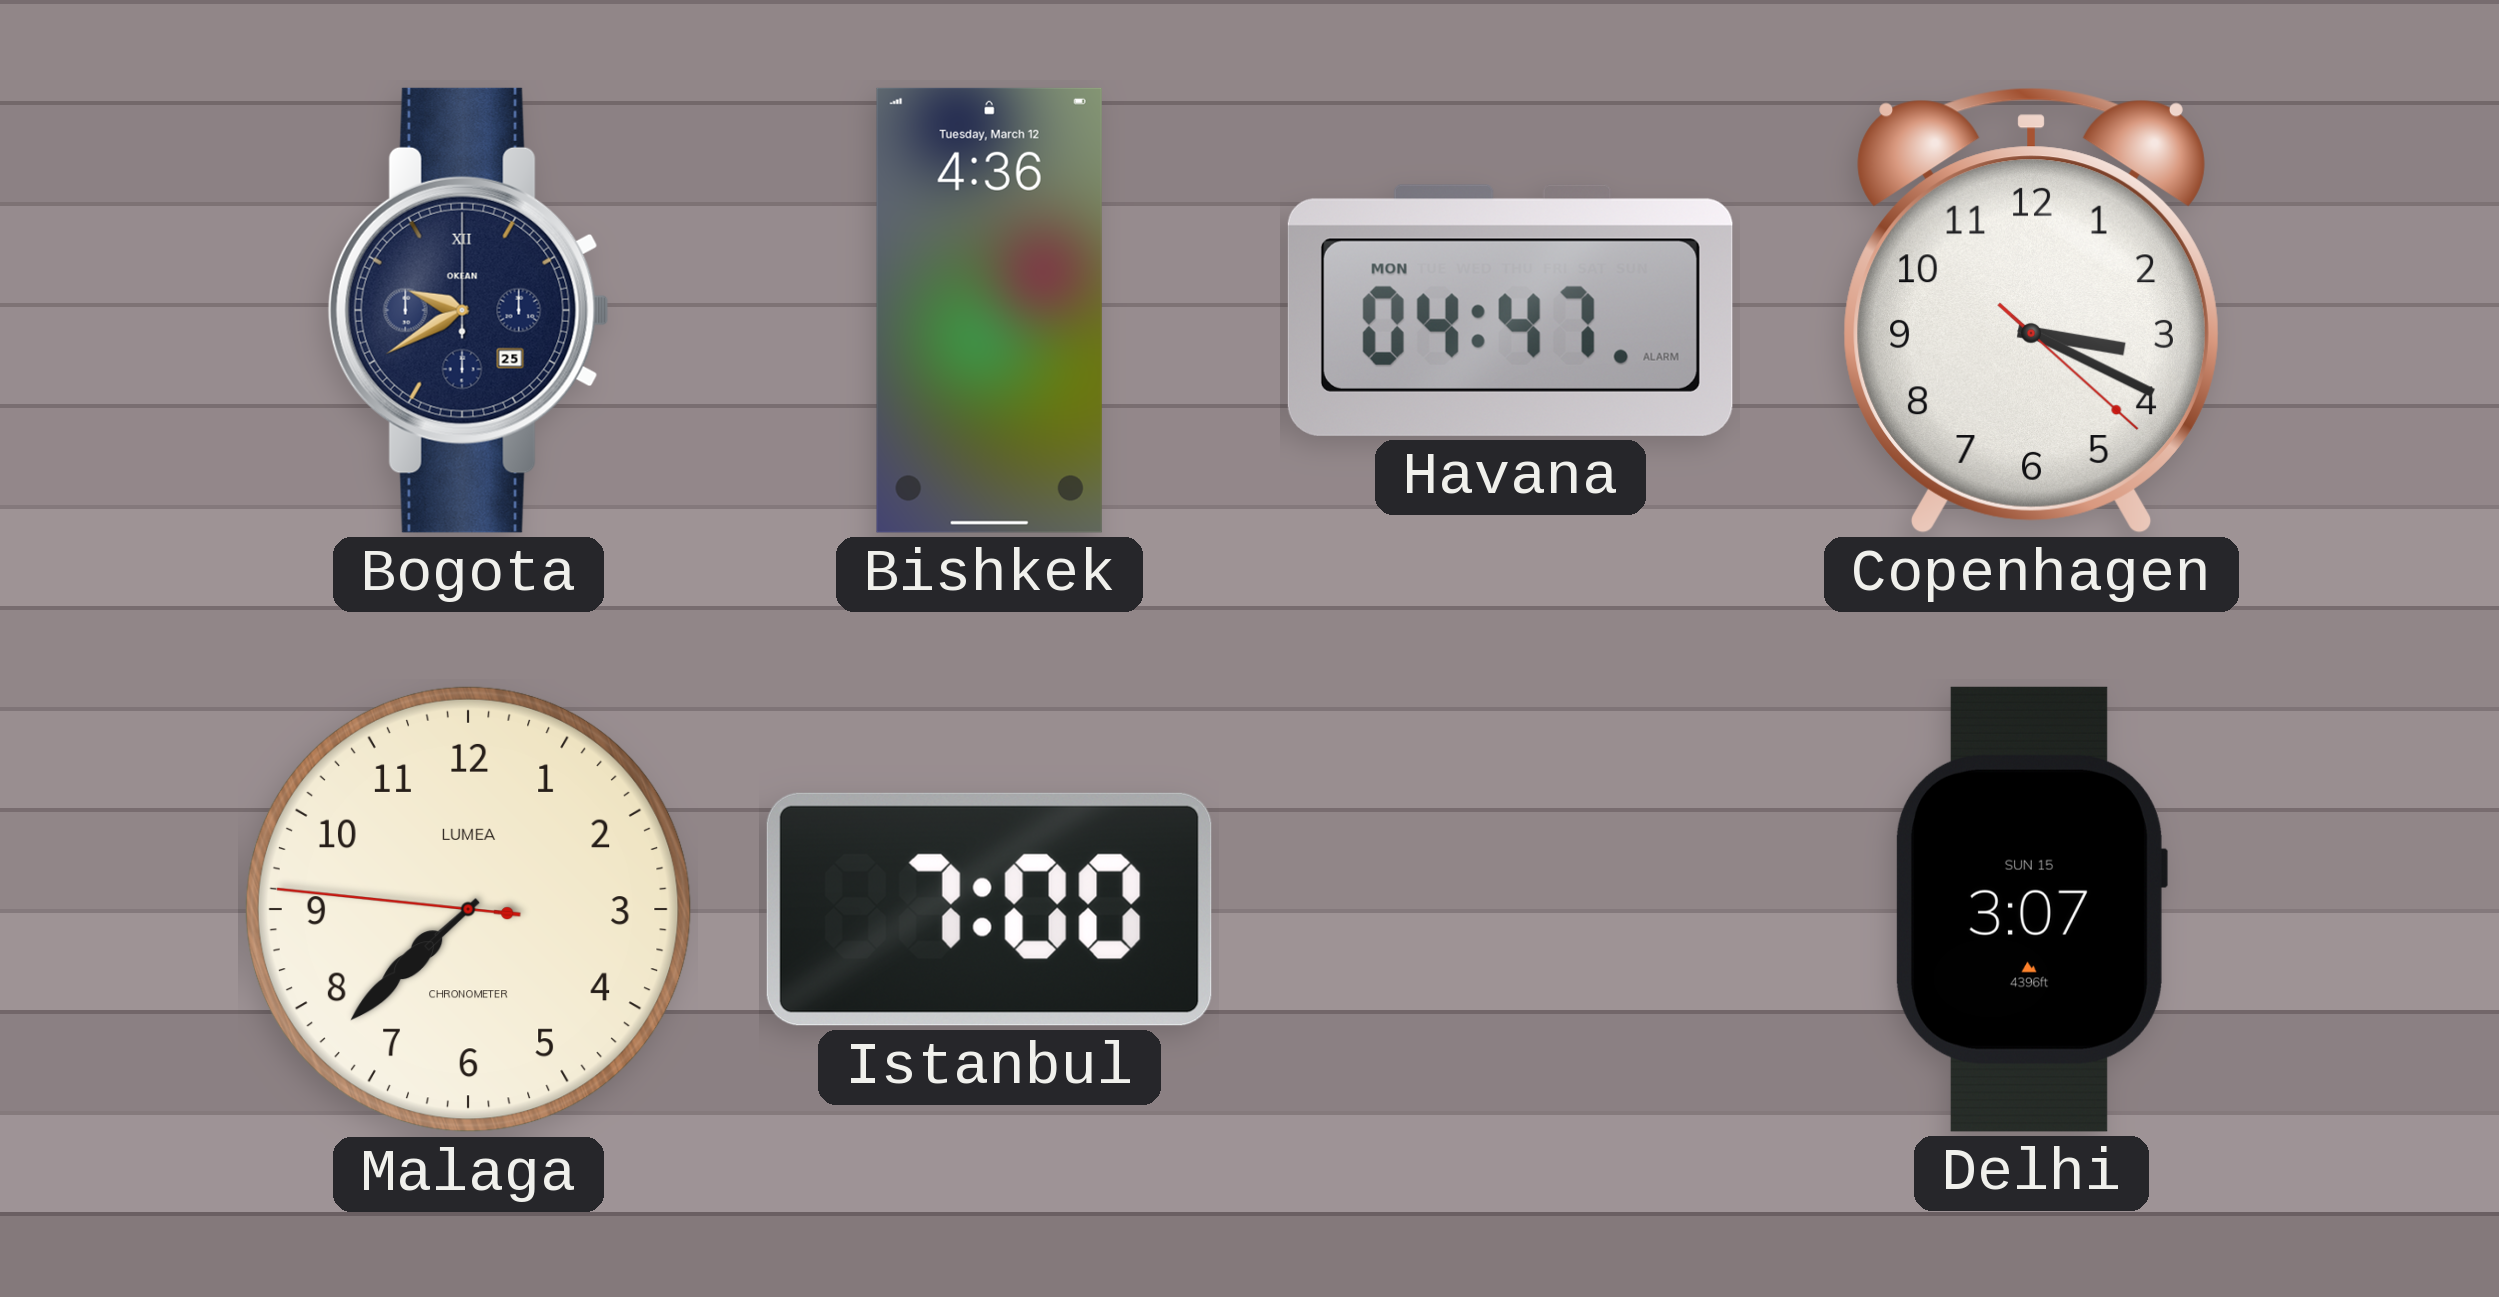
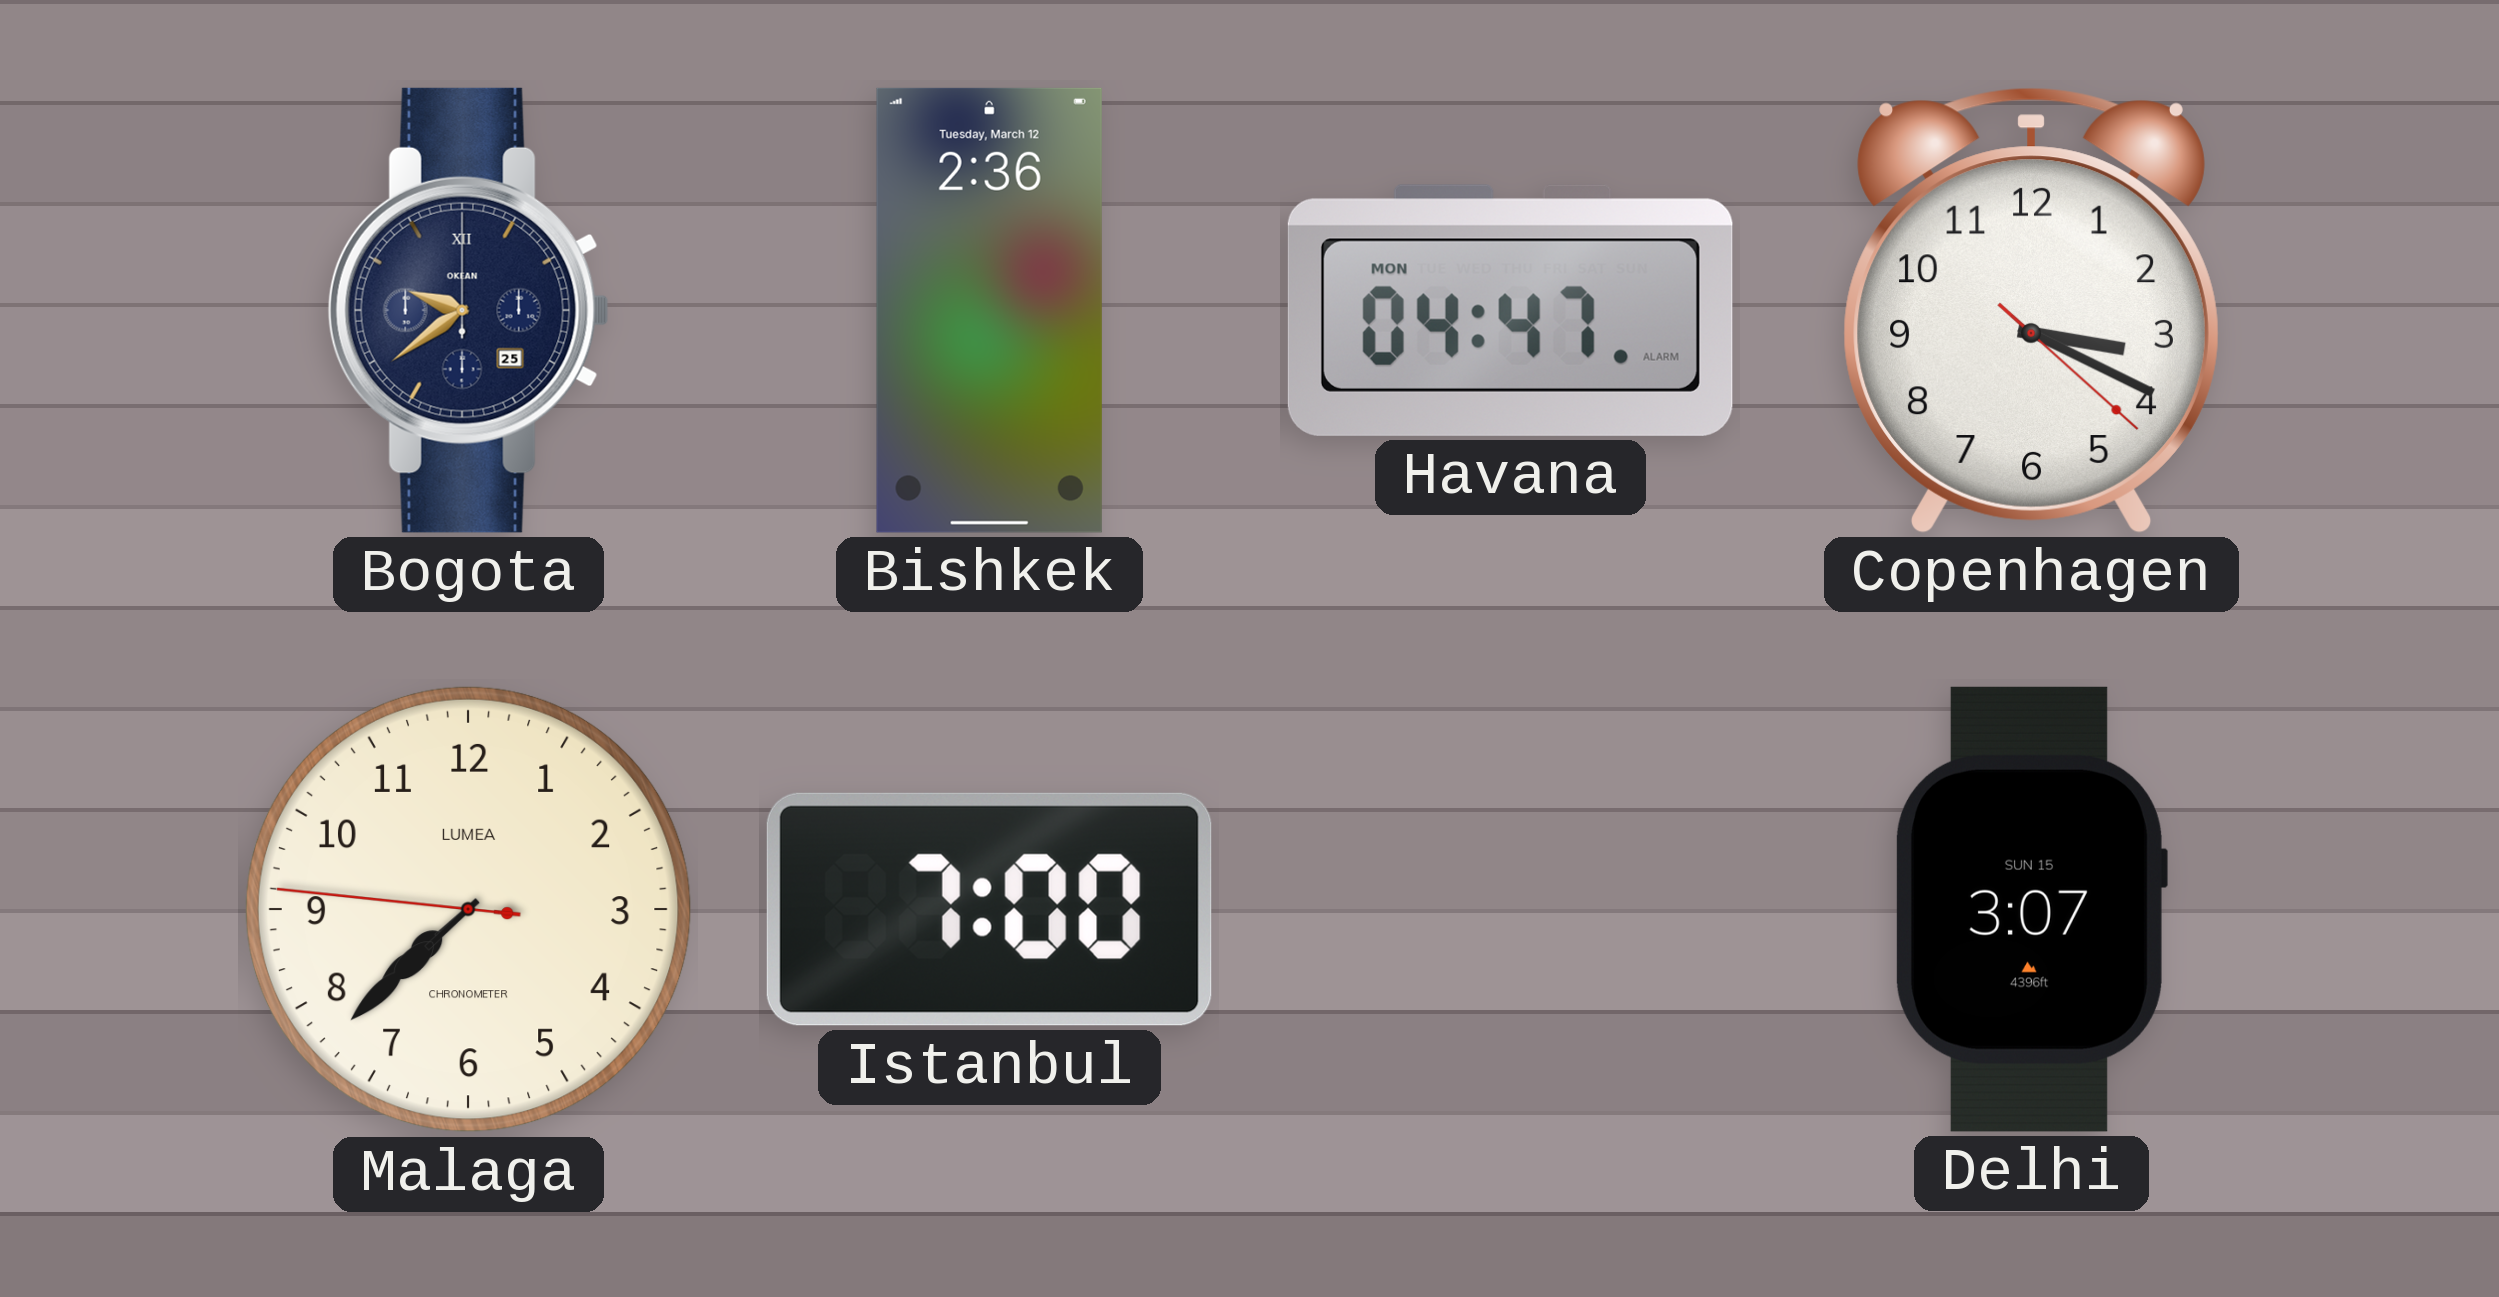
Bogota: 9:40 -> 9:39 (468, 310)
Bishkek: 4:36 -> 2:36 (989, 310)
